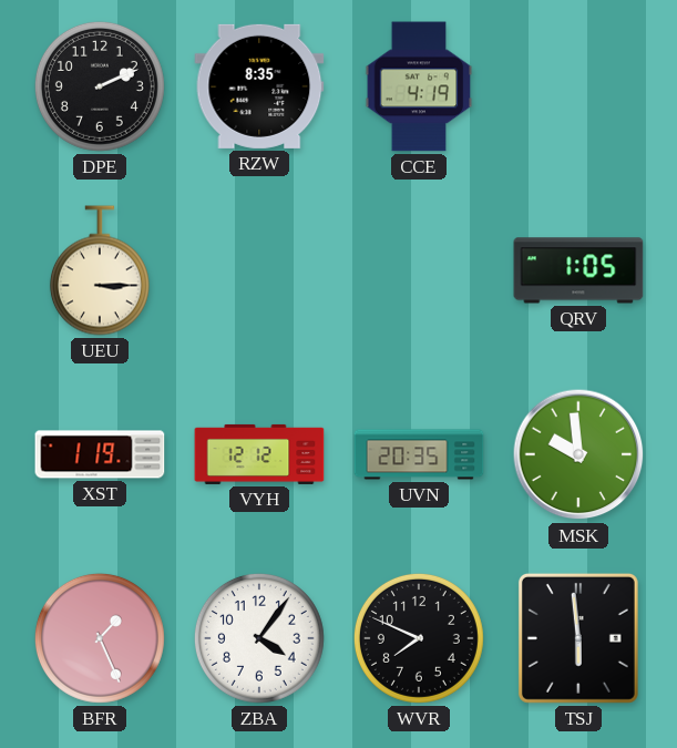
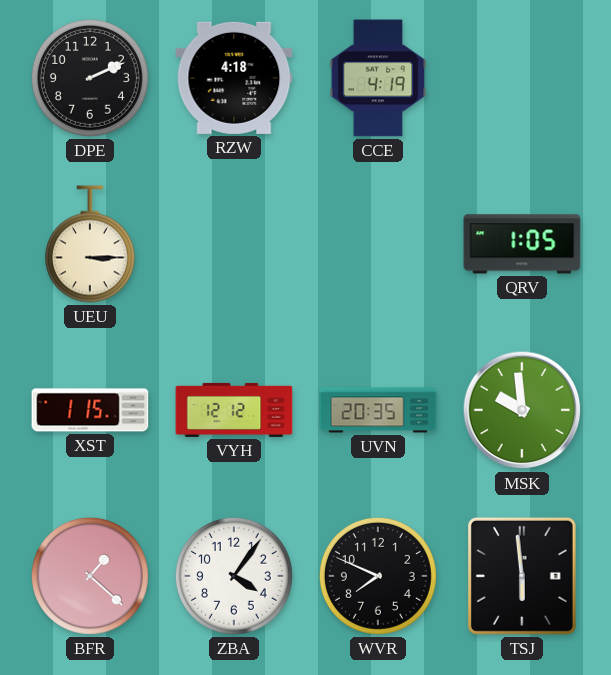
RZW: 8:35 -> 4:18 (234, 78)
XST: 1:19 -> 1:15 (90, 410)
BFR: 1:26 -> 1:22 (90, 576)
